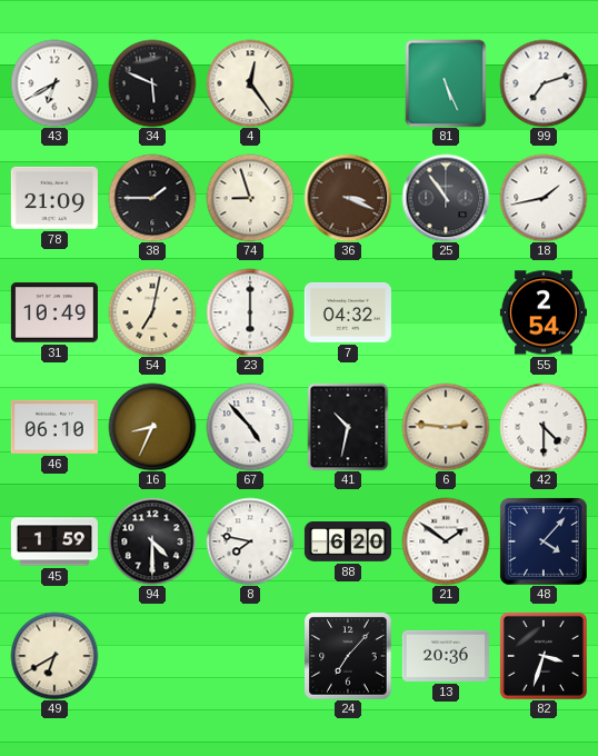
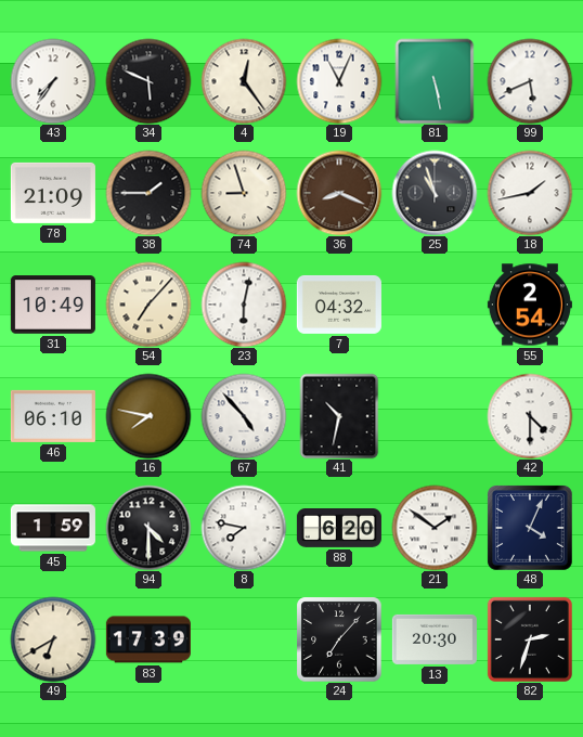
43: 6:40 -> 7:36 (53, 81)
19: none -> 11:04 (339, 81)
81: 5:26 -> 5:28 (435, 81)
99: 7:12 -> 5:41 (530, 81)
36: 3:19 -> 8:19 (339, 193)
25: 10:54 -> 10:57 (435, 193)
54: 7:02 -> 7:07 (148, 305)
23: 6:00 -> 6:02 (244, 305)
16: 8:34 -> 7:47 (148, 416)
6: 2:46 -> none (446, 427)
48: 4:07 -> 4:04 (530, 528)
83: none -> 17:39 (148, 639)
13: 20:36 -> 20:30 (435, 639)
82: 3:33 -> 2:33 (530, 639)
